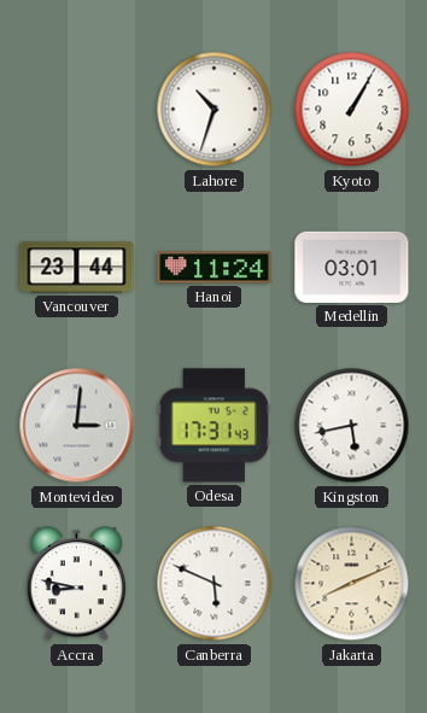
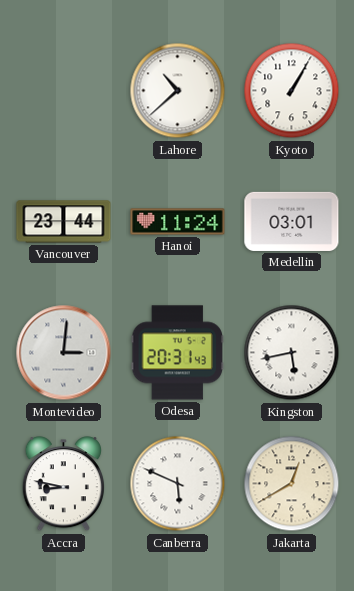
Lahore: 10:33 -> 10:38 (178, 91)
Odesa: 17:31 -> 20:31 (178, 353)
Jakarta: 8:11 -> 12:40 (292, 484)
